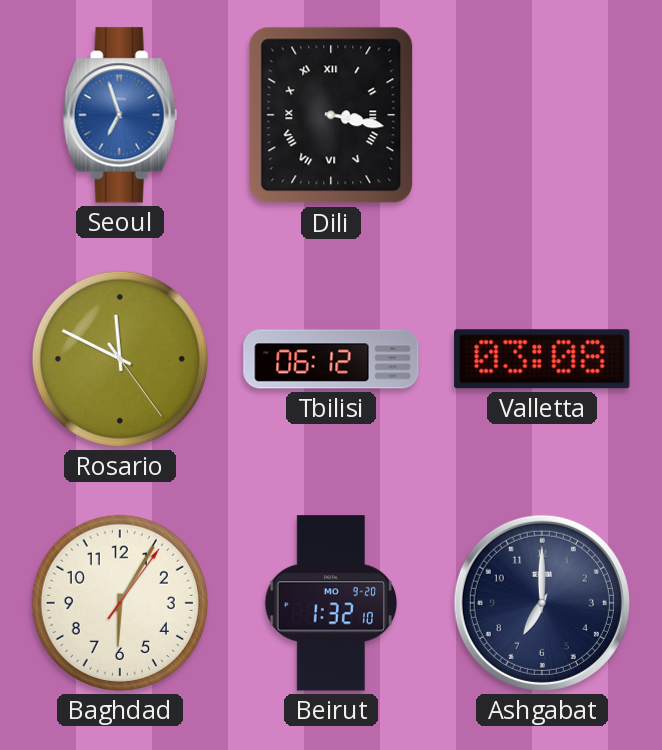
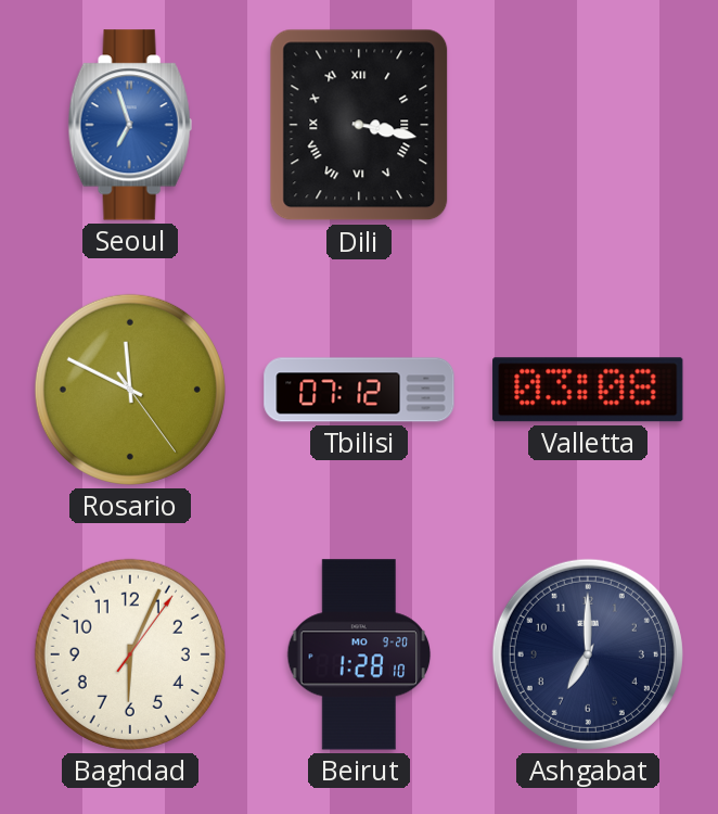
Tbilisi: 06:12 -> 07:12 (359, 390)
Baghdad: 6:05 -> 6:04 (130, 654)
Beirut: 1:32 -> 1:28 (359, 654)
